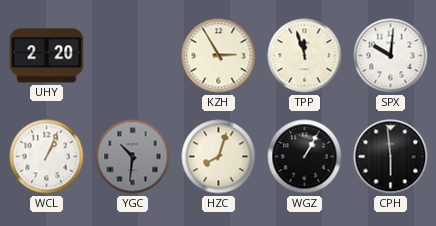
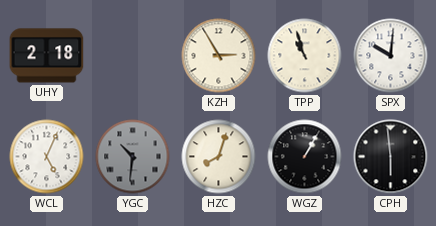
UHY: 2:20 -> 2:18 (47, 56)
TPP: 11:57 -> 10:57 (305, 56)
WCL: 1:04 -> 5:04 (47, 157)
